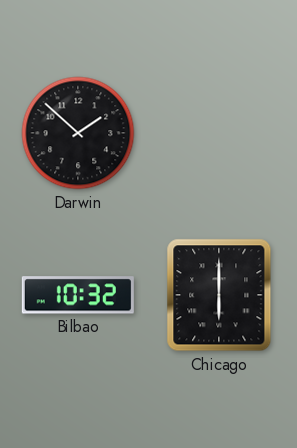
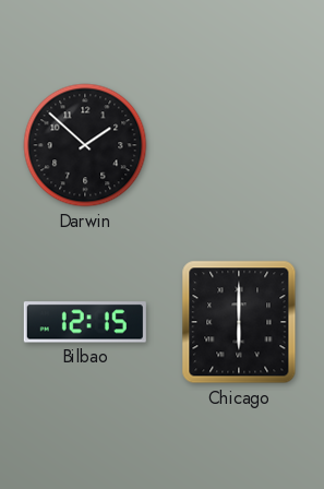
Bilbao: 10:32 -> 12:15 (85, 322)
